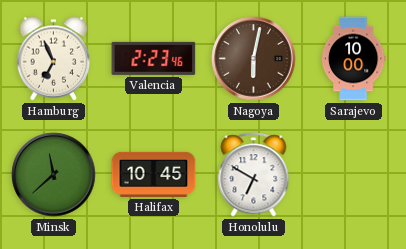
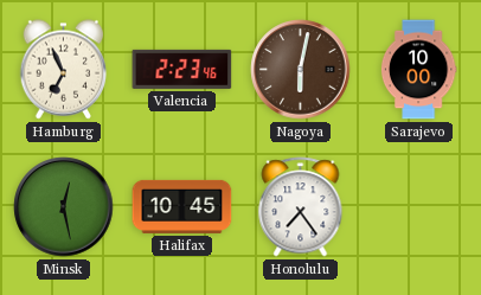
Minsk: 11:38 -> 12:28 (64, 207)
Honolulu: 6:50 -> 7:24 (301, 207)
